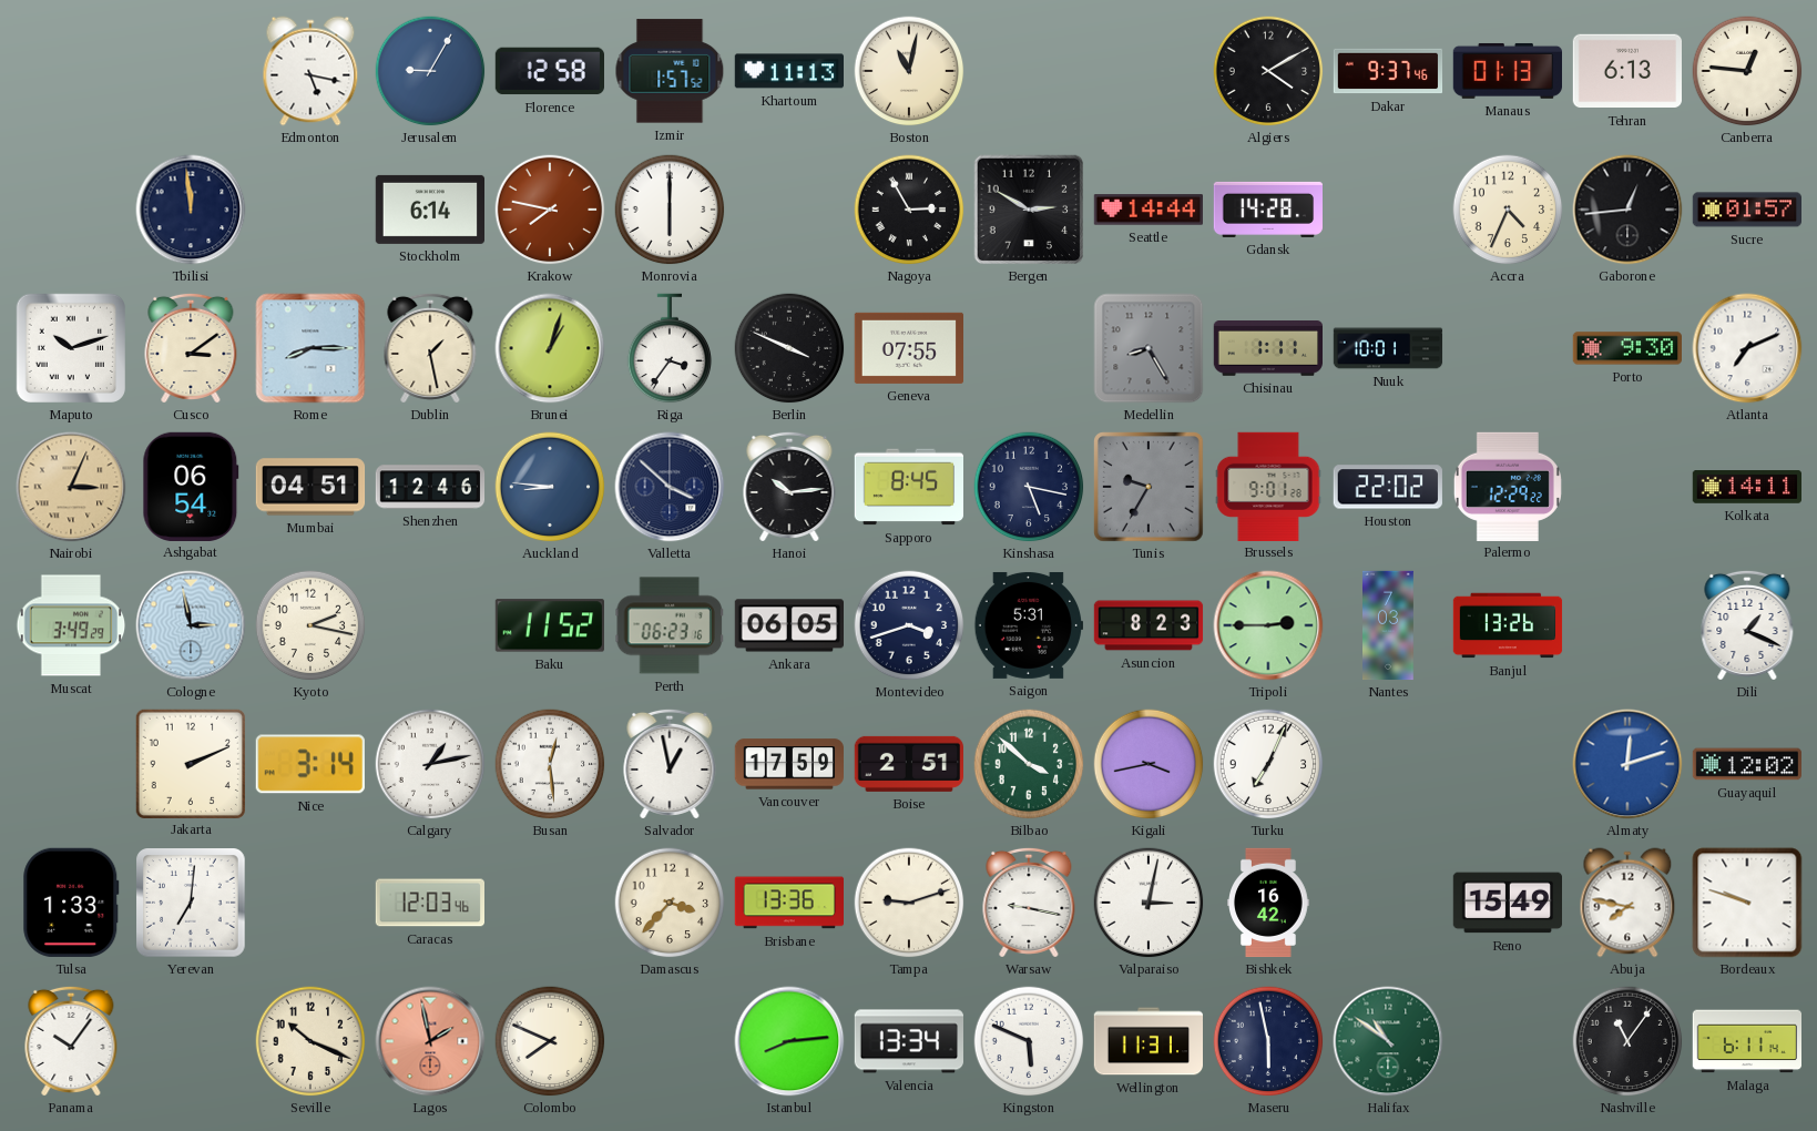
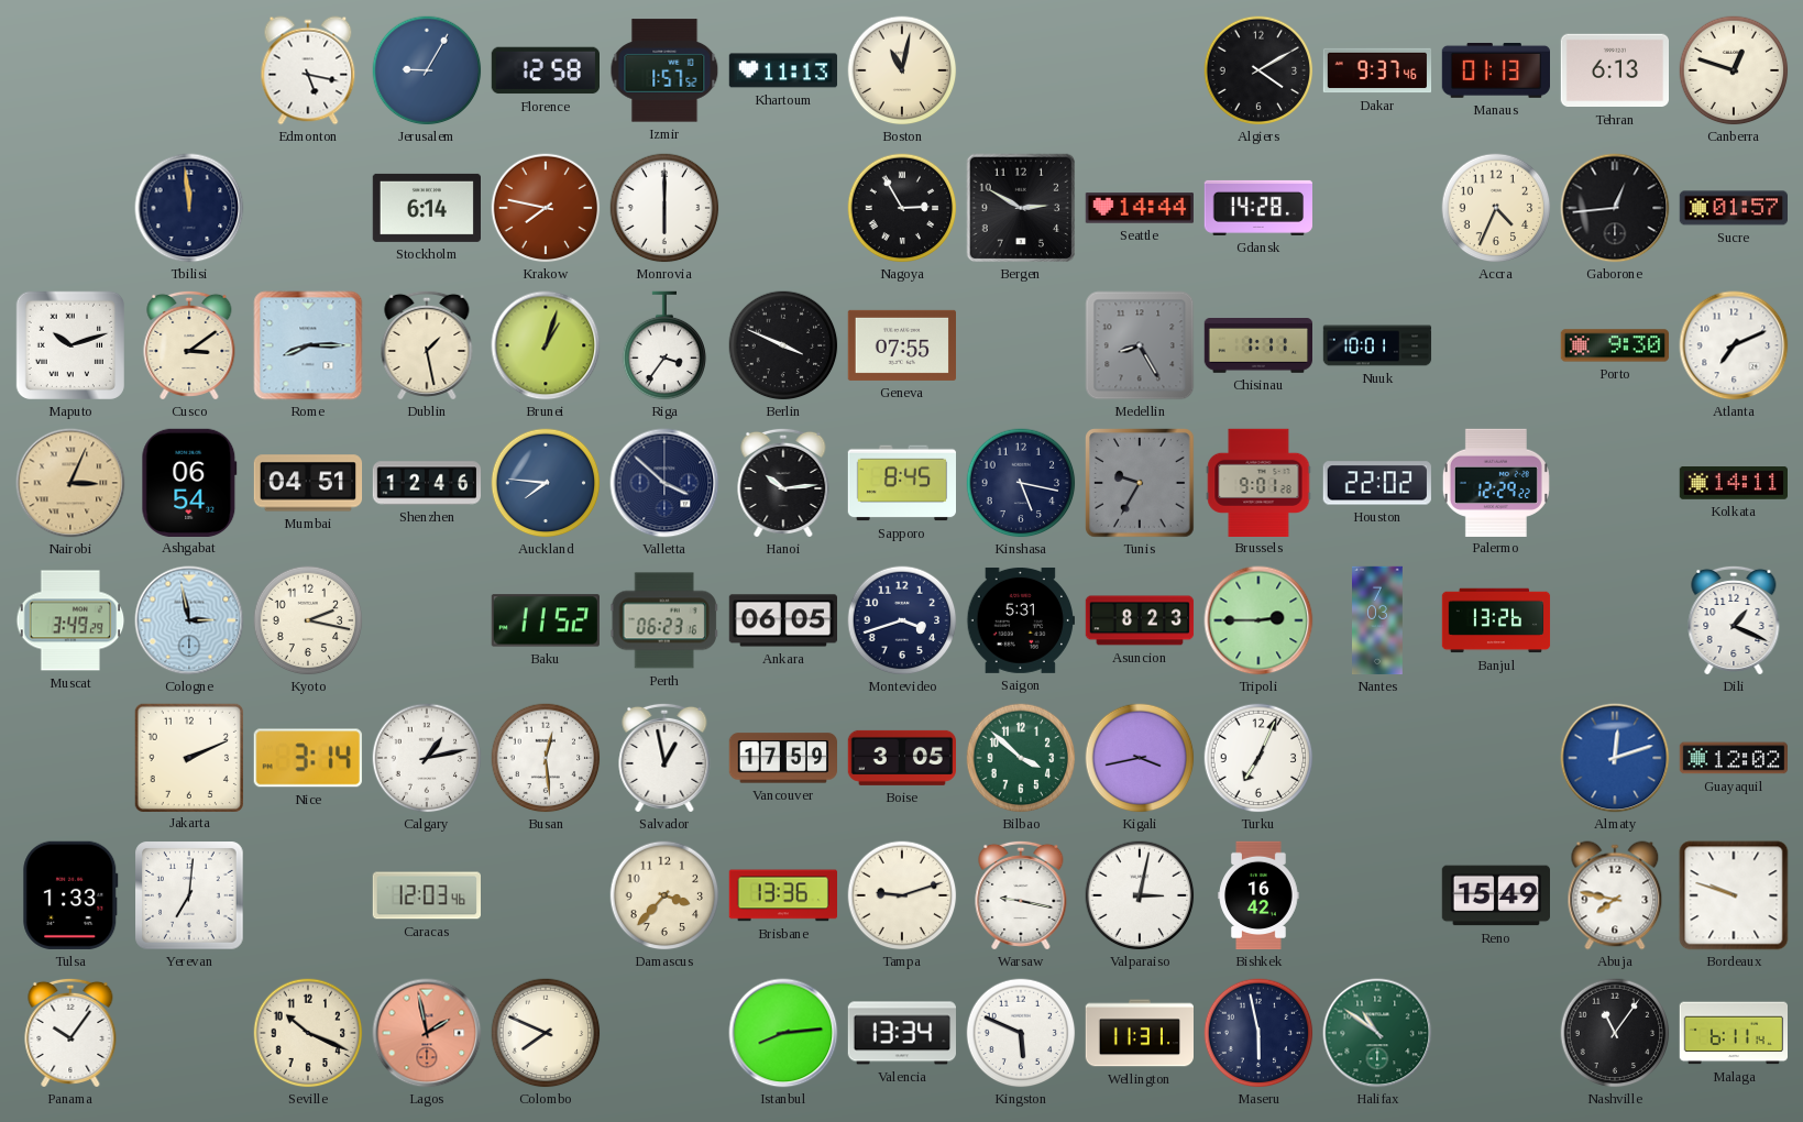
Canberra: 12:46 -> 12:48 (1734, 70)
Auckland: 8:46 -> 7:46 (546, 483)
Boise: 2:51 -> 3:05 (901, 758)
